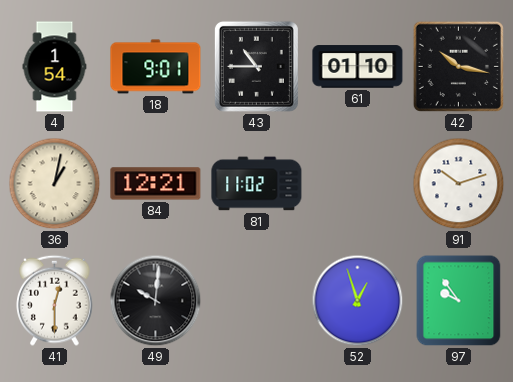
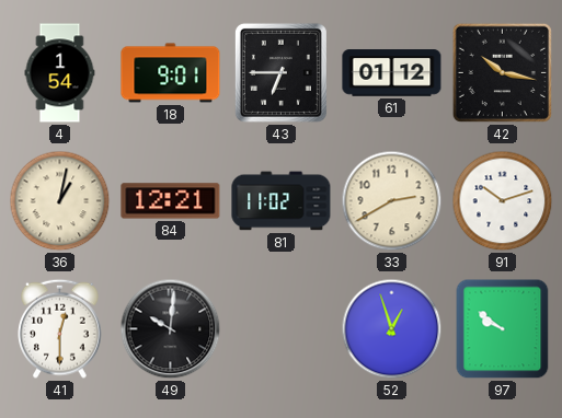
43: 10:45 -> 6:45 (280, 72)
61: 01:10 -> 01:12 (392, 73)
33: none -> 2:40 (392, 201)
97: 9:54 -> 9:51 (503, 329)
